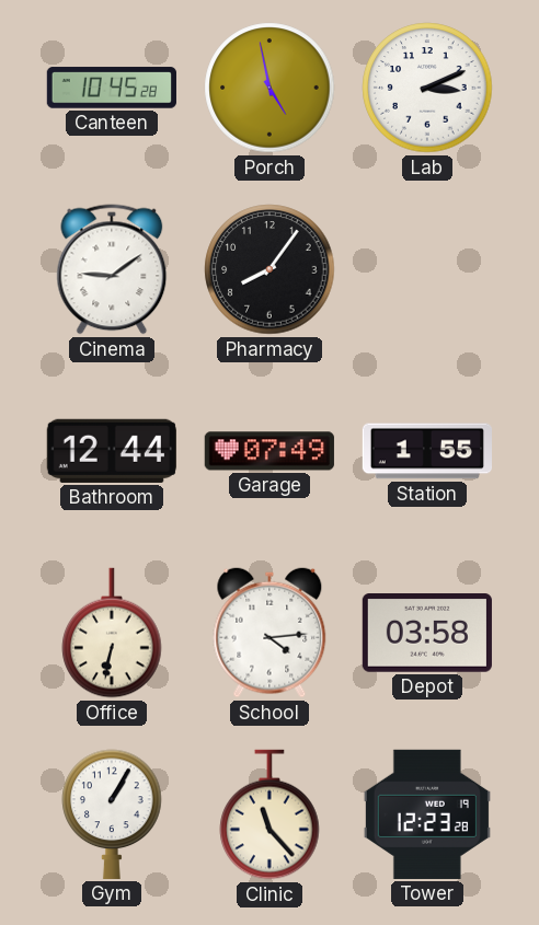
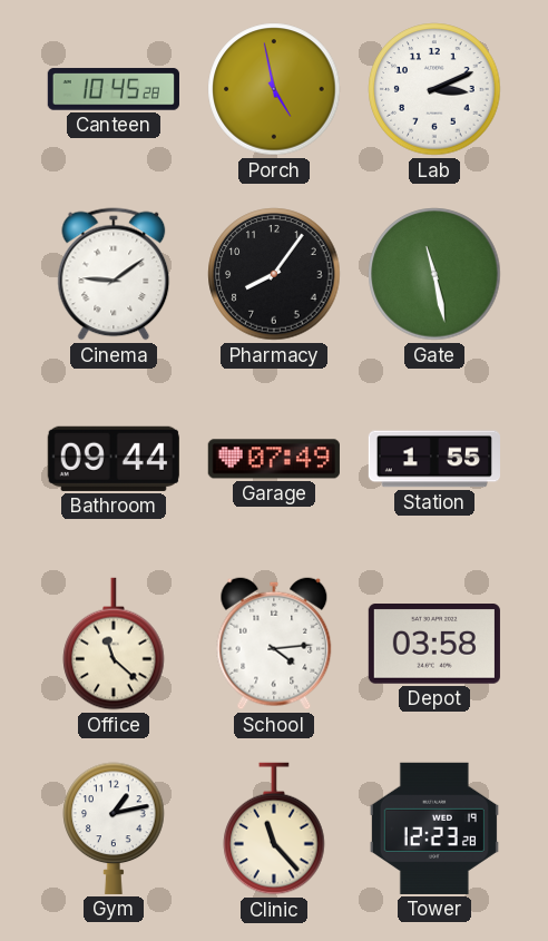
Gate: none -> 11:28 (434, 274)
Bathroom: 12:44 -> 09:44 (114, 459)
Office: 6:32 -> 11:22 (114, 644)
Gym: 1:05 -> 1:13 (114, 829)
